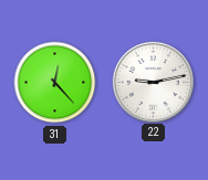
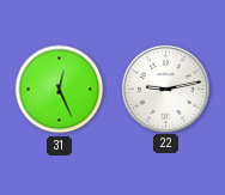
31: 12:23 -> 12:26 (60, 90)
